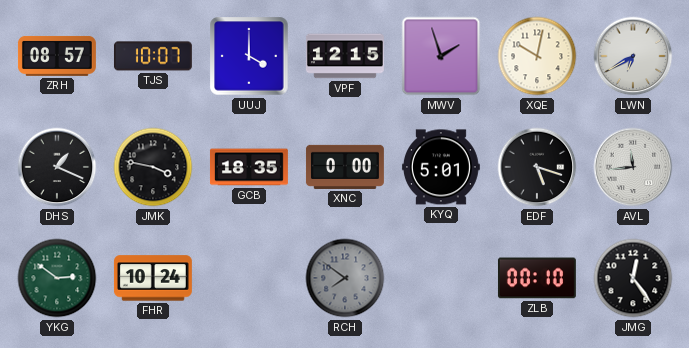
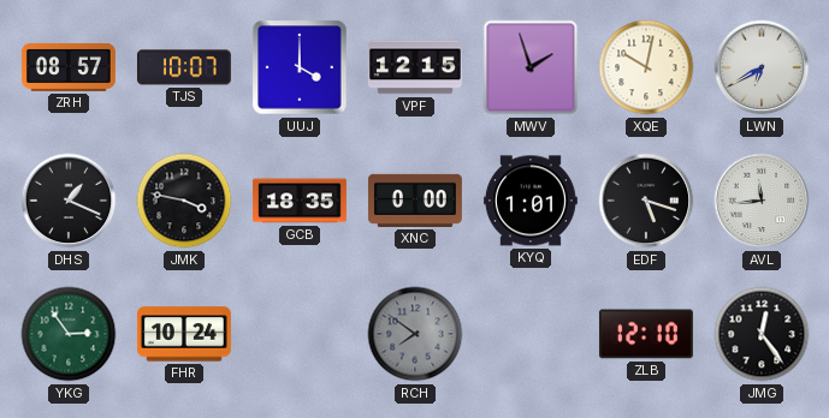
KYQ: 5:01 -> 1:01 (531, 201)
YKG: 2:51 -> 2:54 (69, 334)
ZLB: 00:10 -> 12:10 (646, 334)
